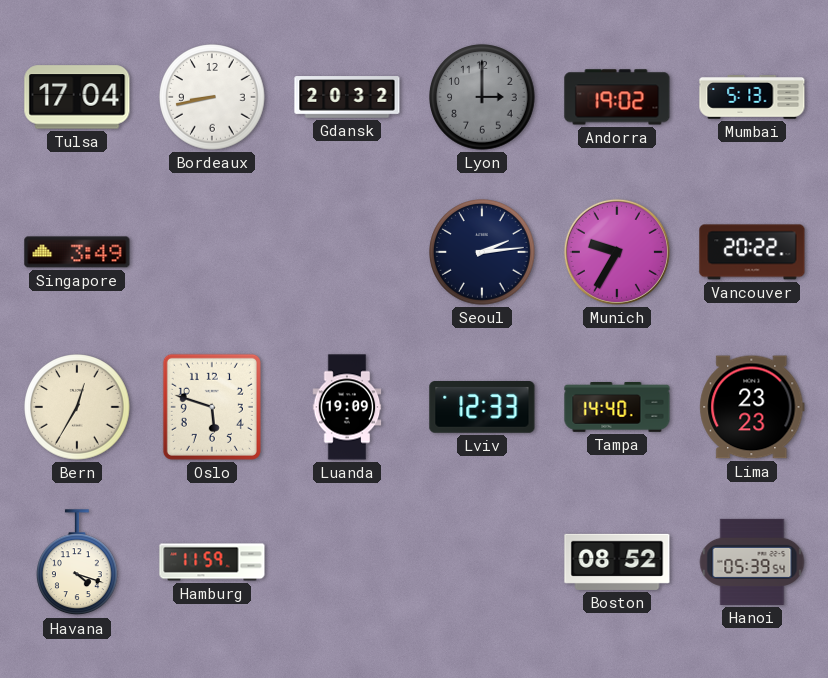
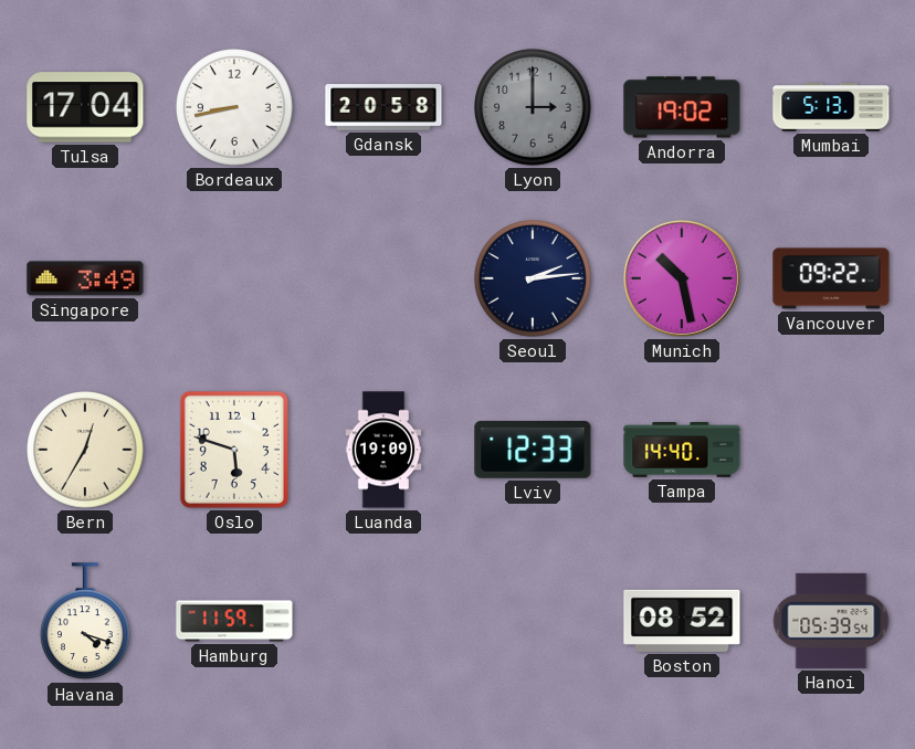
Gdansk: 20:32 -> 20:58 (383, 107)
Munich: 9:35 -> 10:28 (682, 278)
Vancouver: 20:22 -> 09:22 (831, 278)
Lima: 23:23 -> none (752, 407)
